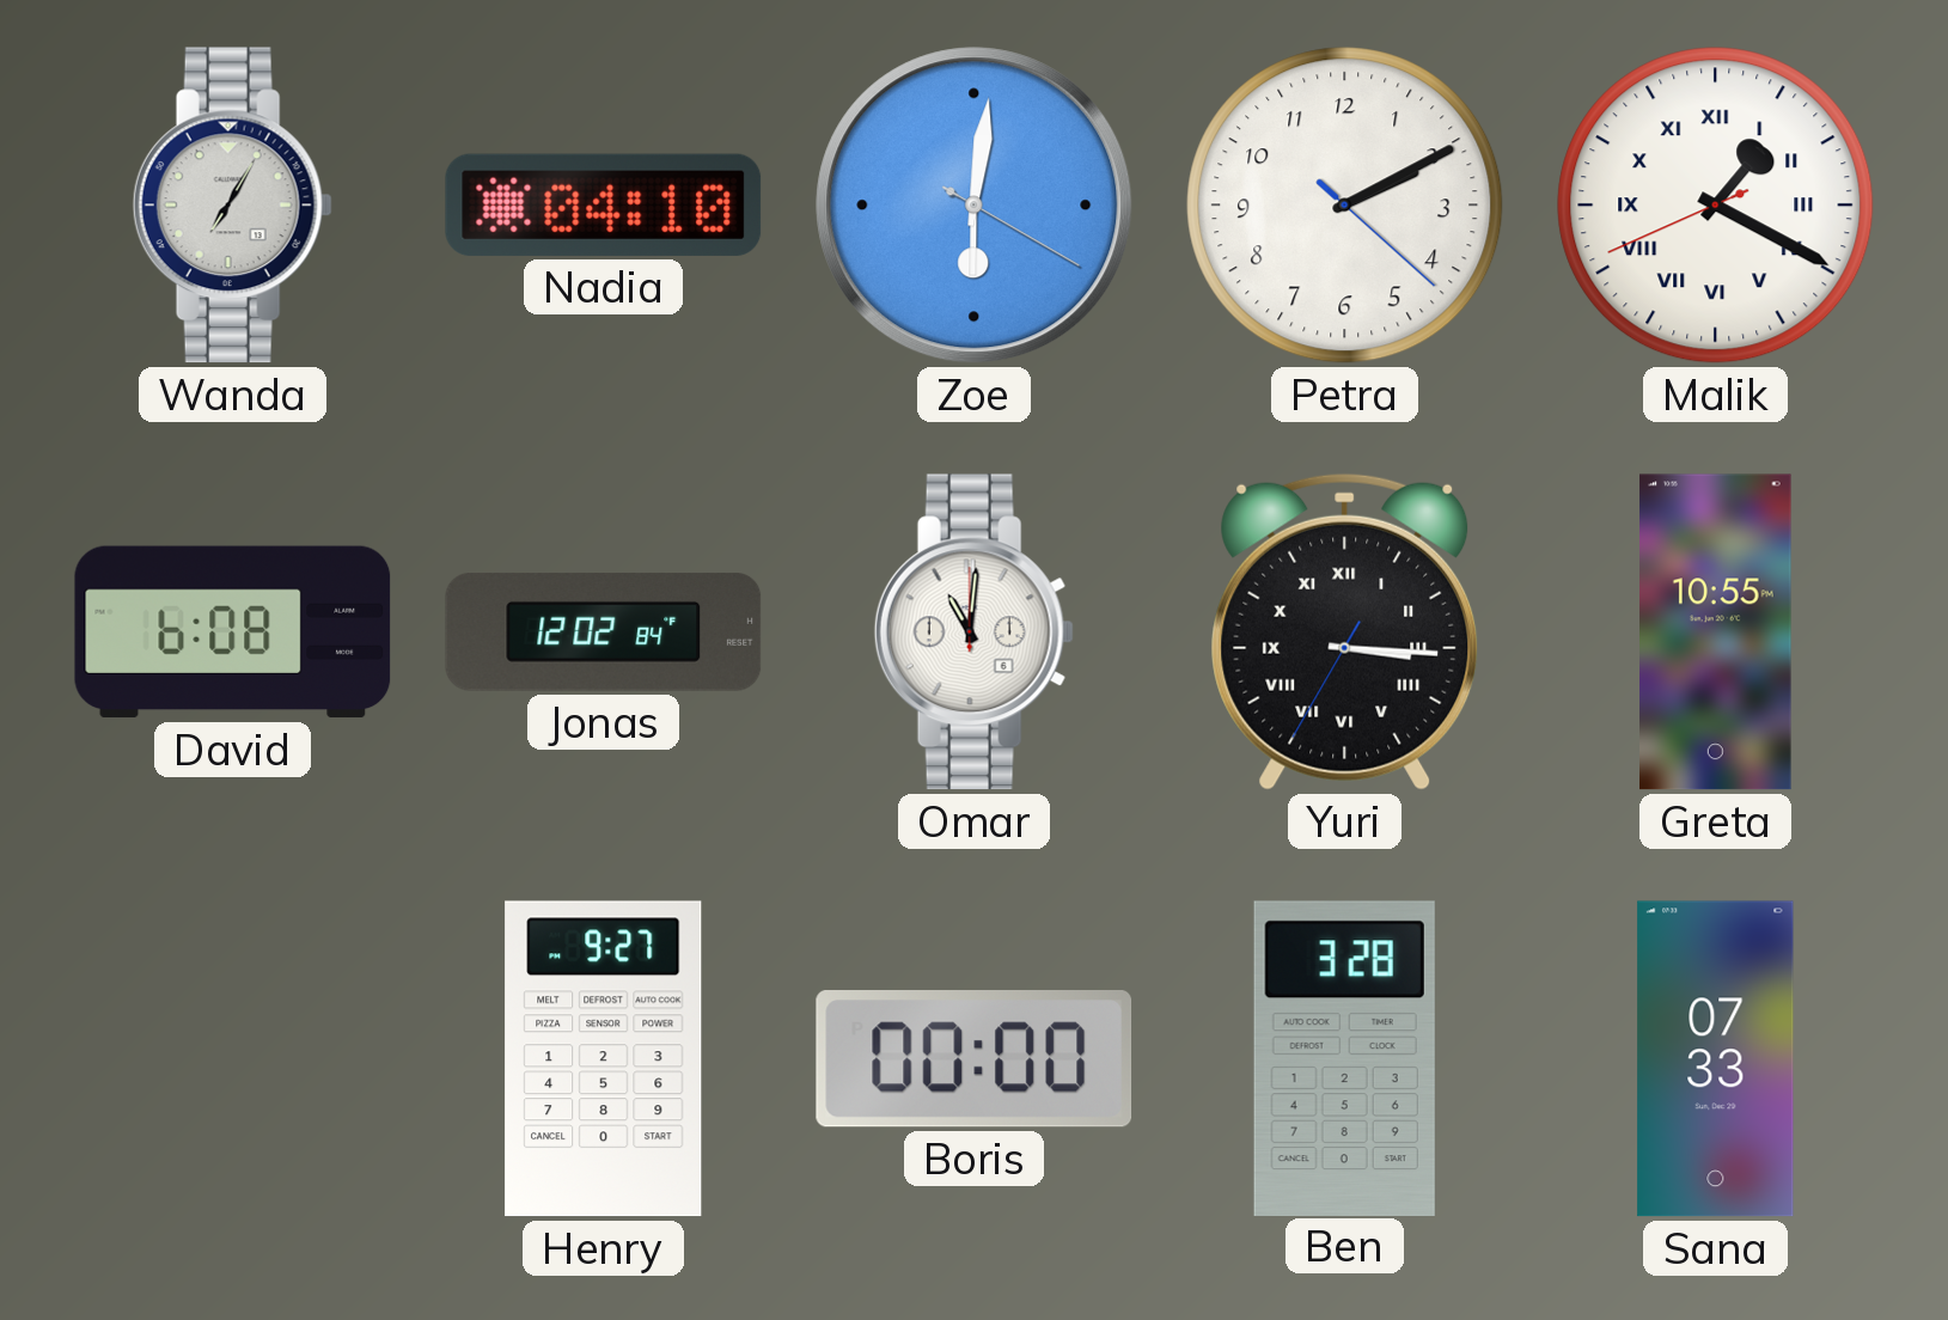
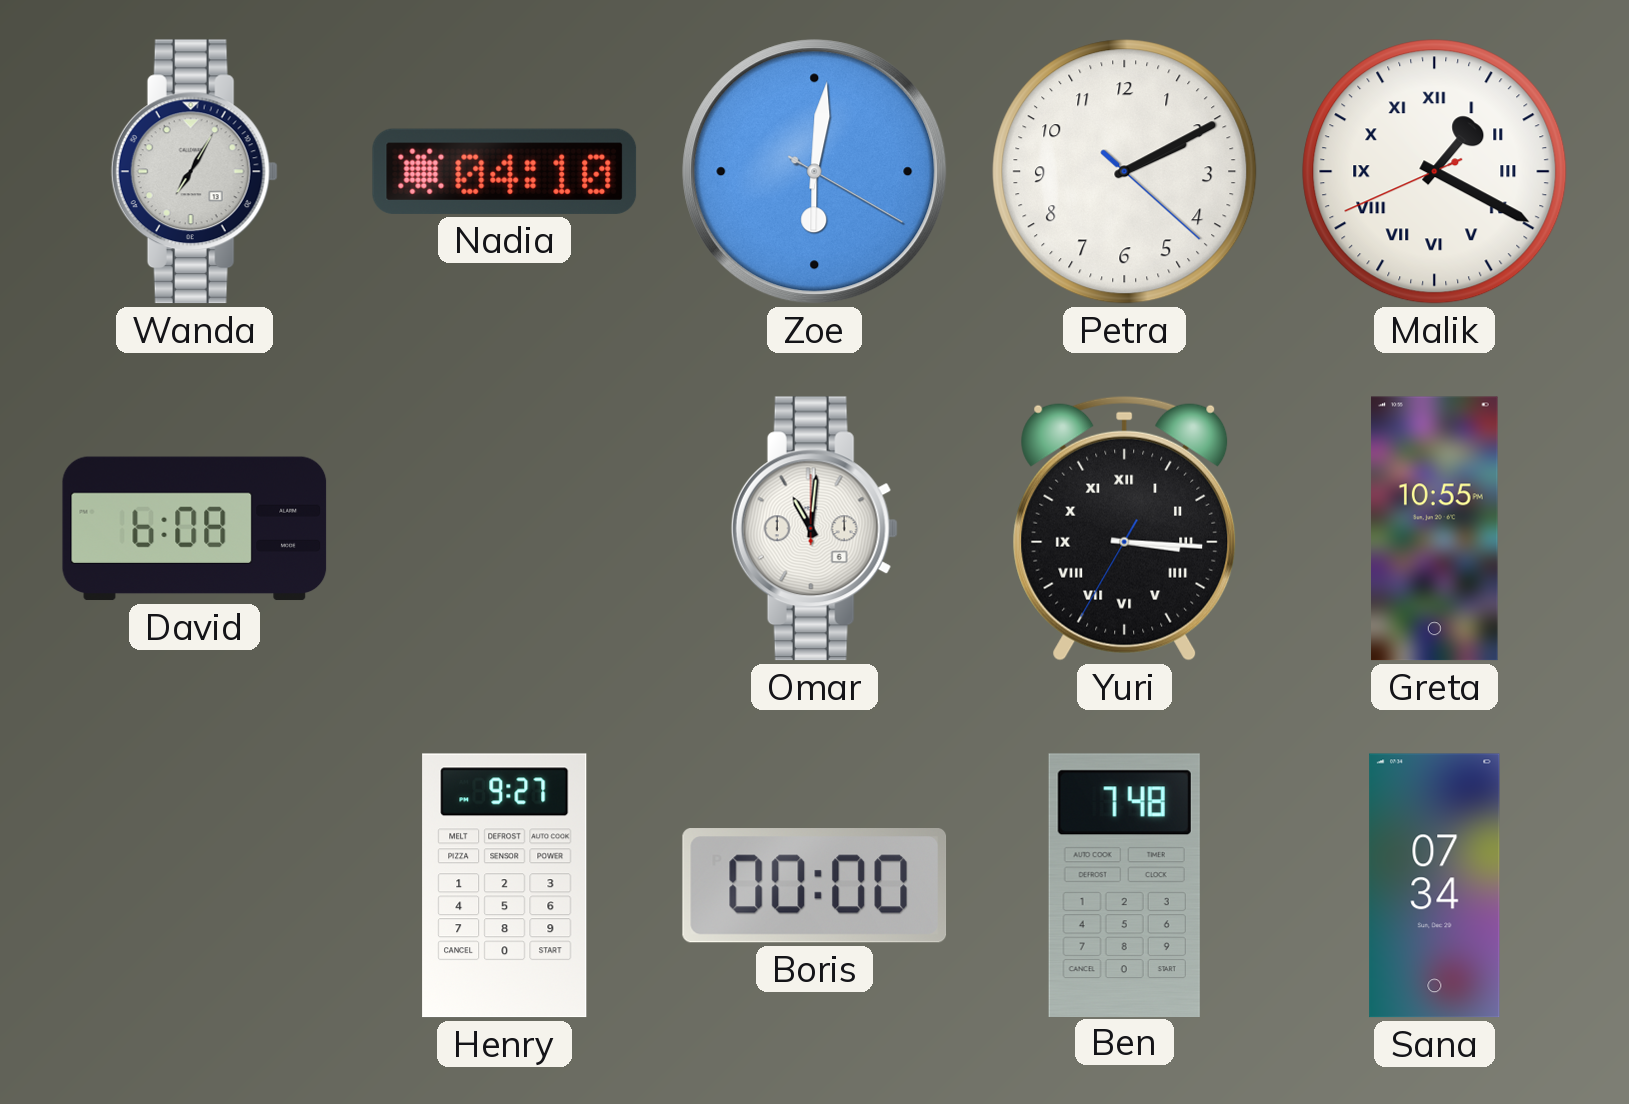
Jonas: 12:02 -> none (604, 632)
Ben: 3:28 -> 7:48 (1124, 885)
Sana: 07:33 -> 07:34 (1435, 886)
